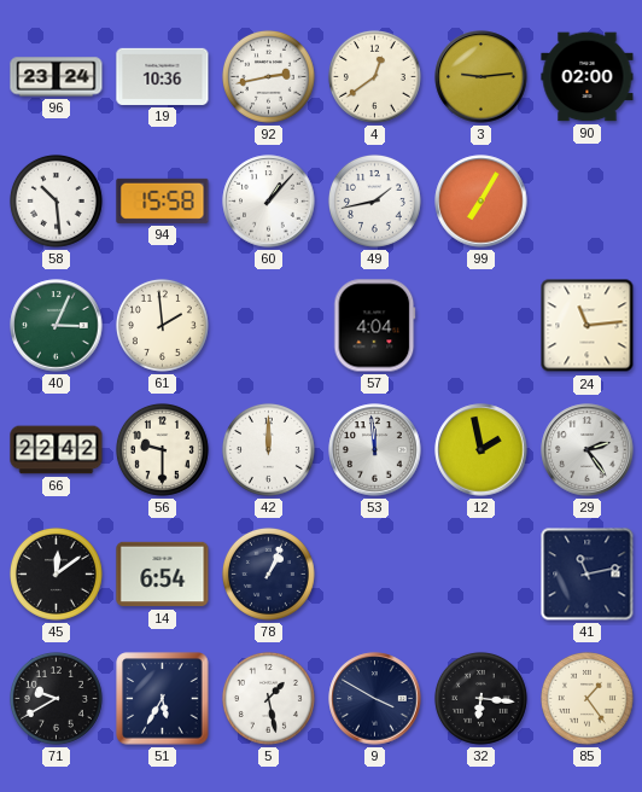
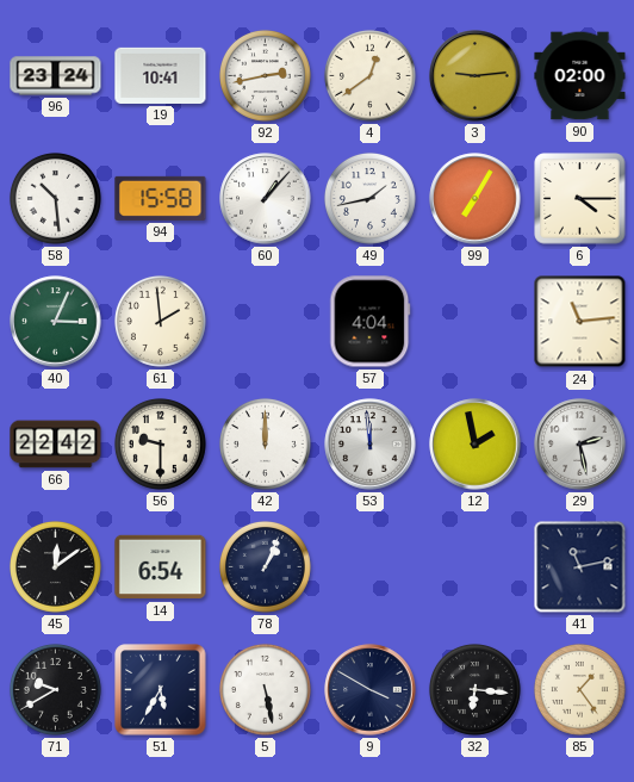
19: 10:36 -> 10:41 (161, 75)
6: none -> 4:15 (580, 199)
29: 2:24 -> 2:28 (580, 445)
5: 1:28 -> 5:28 (265, 689)
